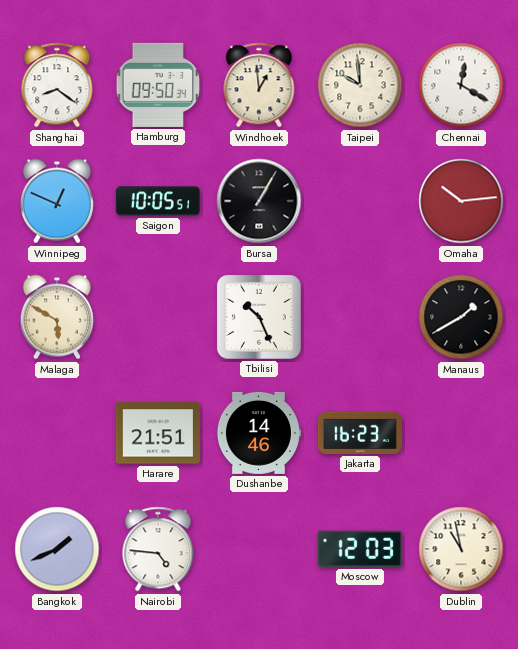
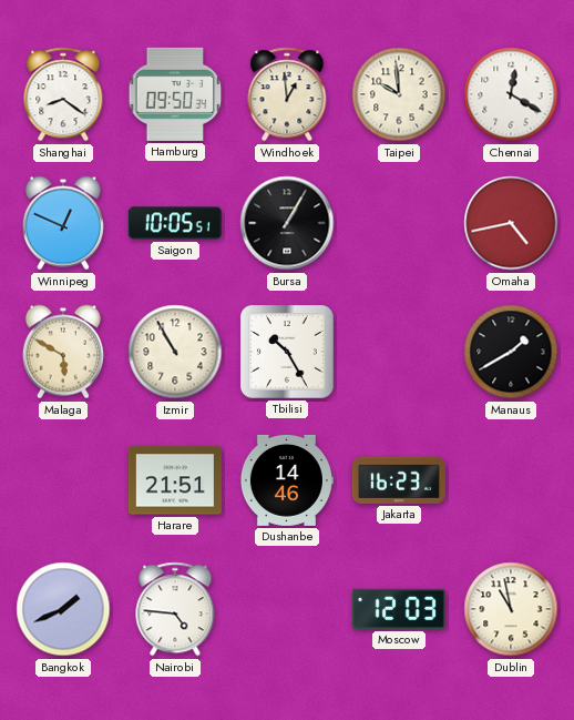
Omaha: 10:14 -> 4:43 (511, 223)
Izmir: none -> 10:55 (175, 352)
Tbilisi: 10:26 -> 10:25 (287, 352)
